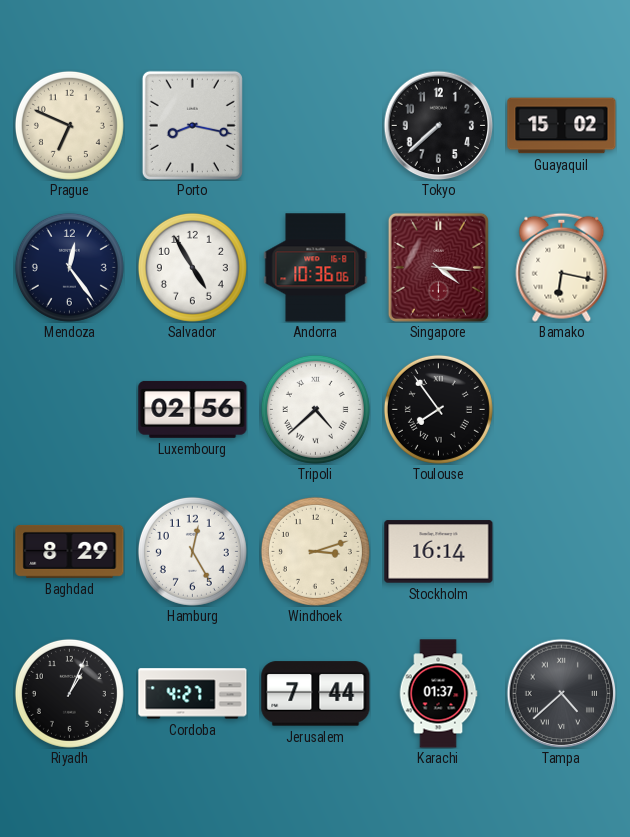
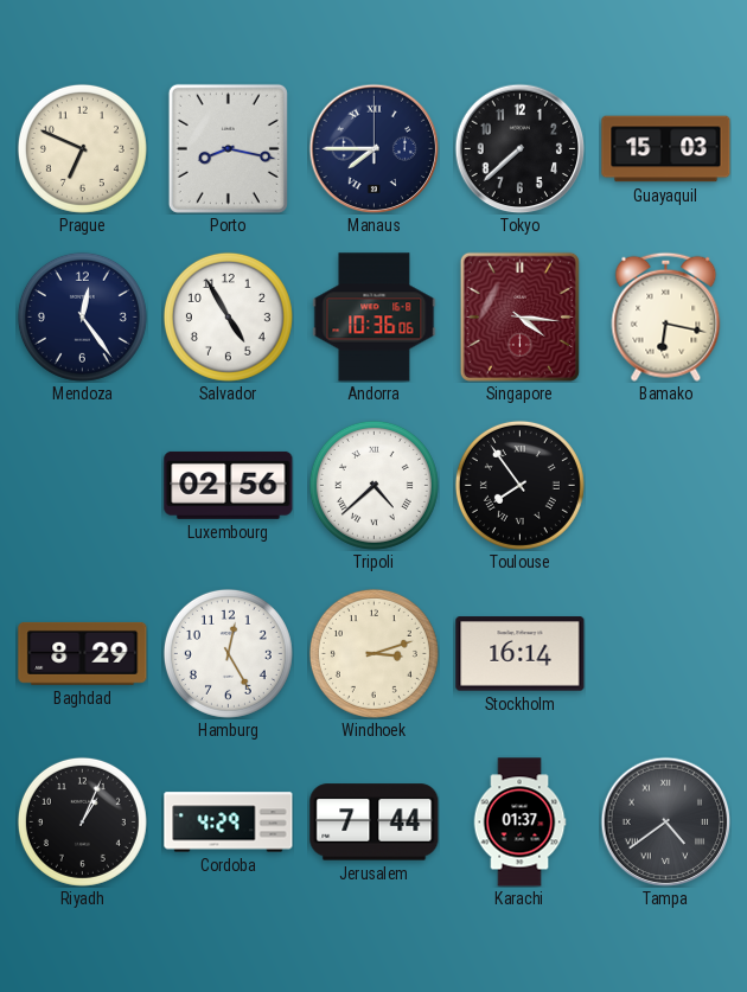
Manaus: none -> 7:45 (373, 148)
Guayaquil: 15:02 -> 15:03 (666, 149)
Cordoba: 4:27 -> 4:29 (229, 823)
Tampa: 4:38 -> 4:39 (665, 821)
